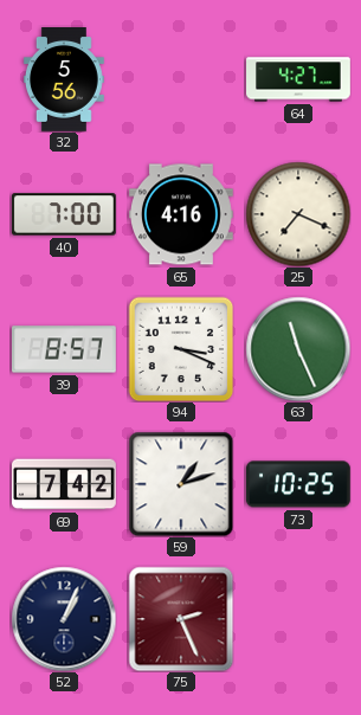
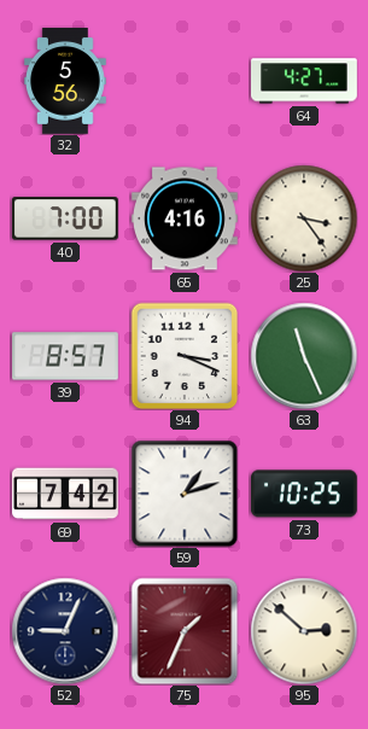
25: 7:19 -> 3:24 (304, 218)
52: 1:04 -> 9:04 (65, 631)
75: 2:26 -> 1:34 (185, 631)
95: none -> 2:52 (304, 631)
